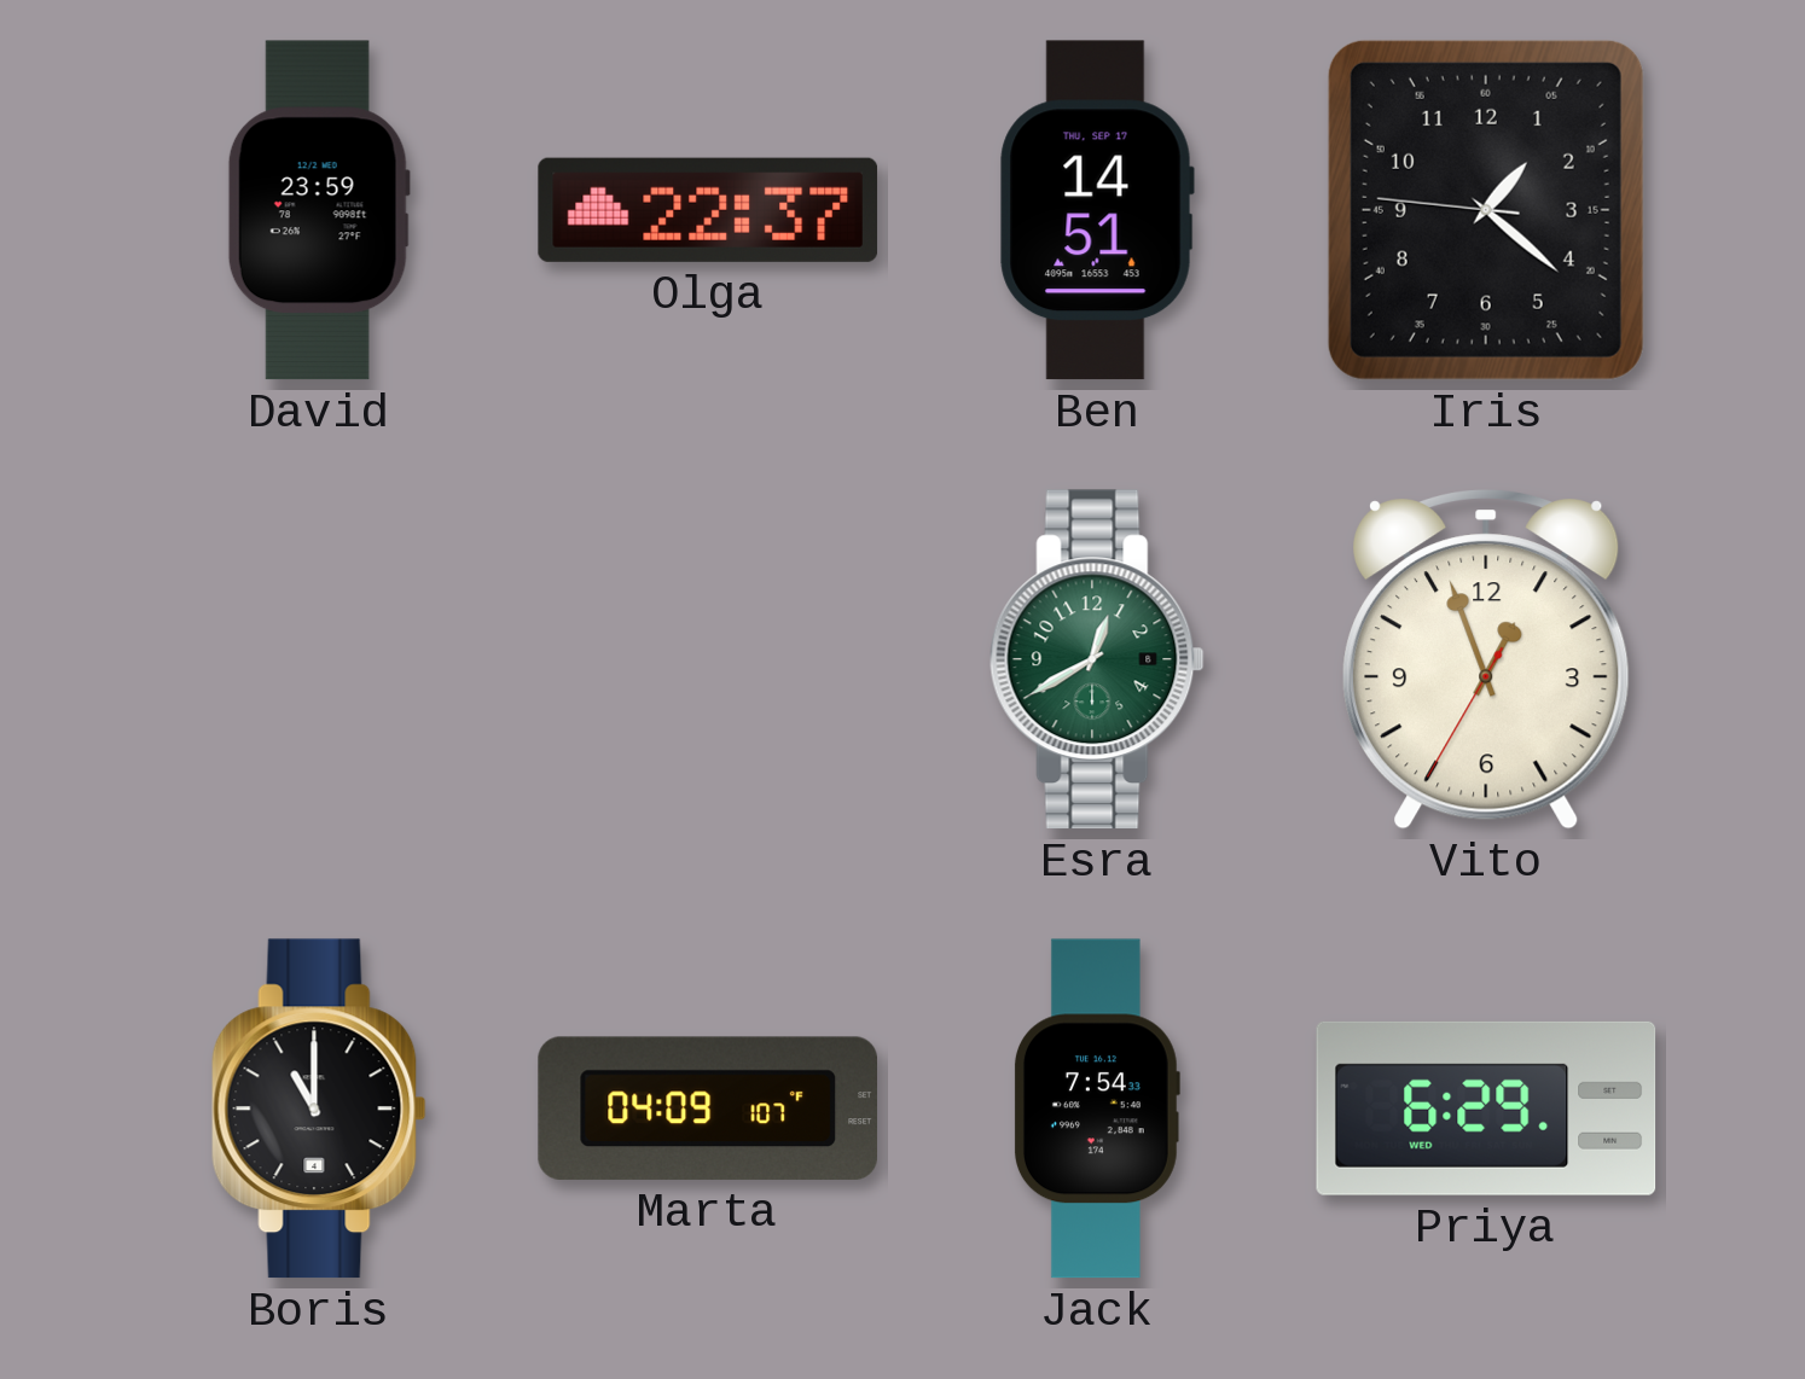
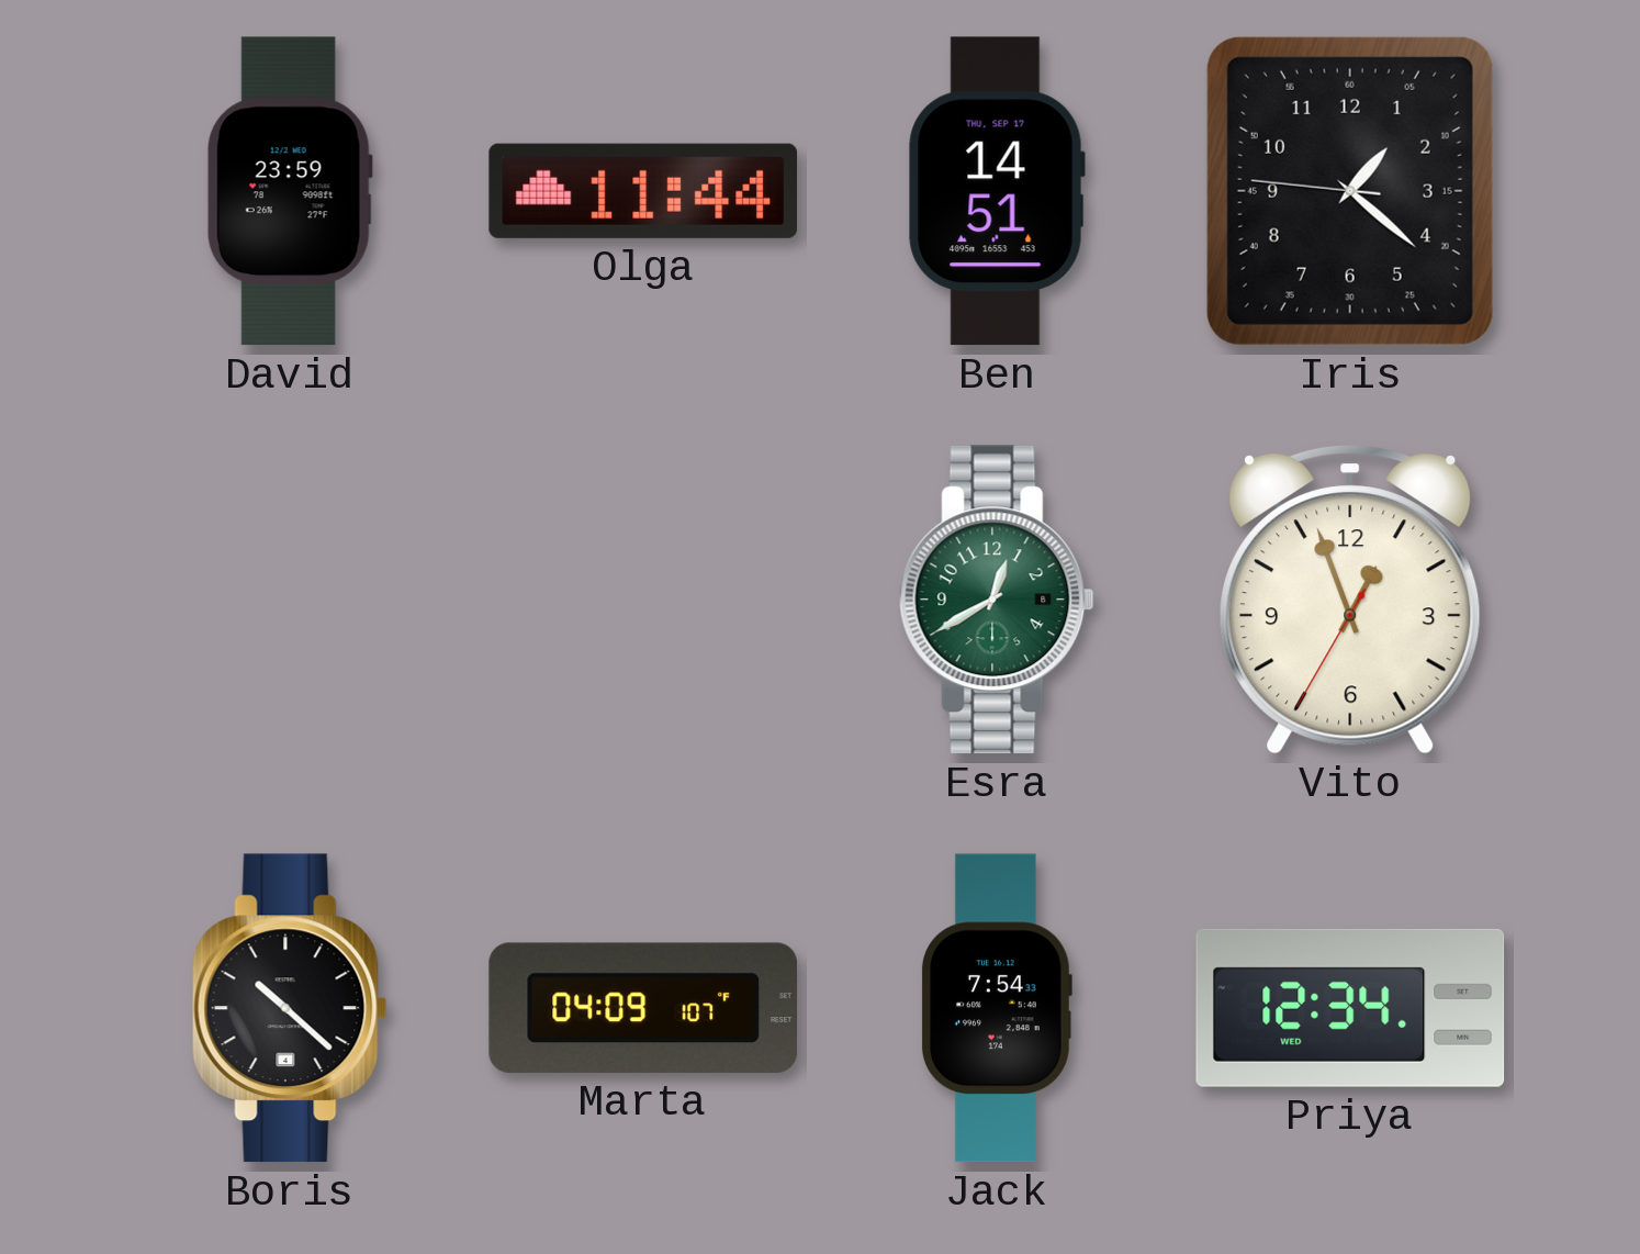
Olga: 22:37 -> 11:44 (643, 191)
Boris: 11:00 -> 10:22 (290, 1008)
Priya: 6:29 -> 12:34 (1350, 1008)
